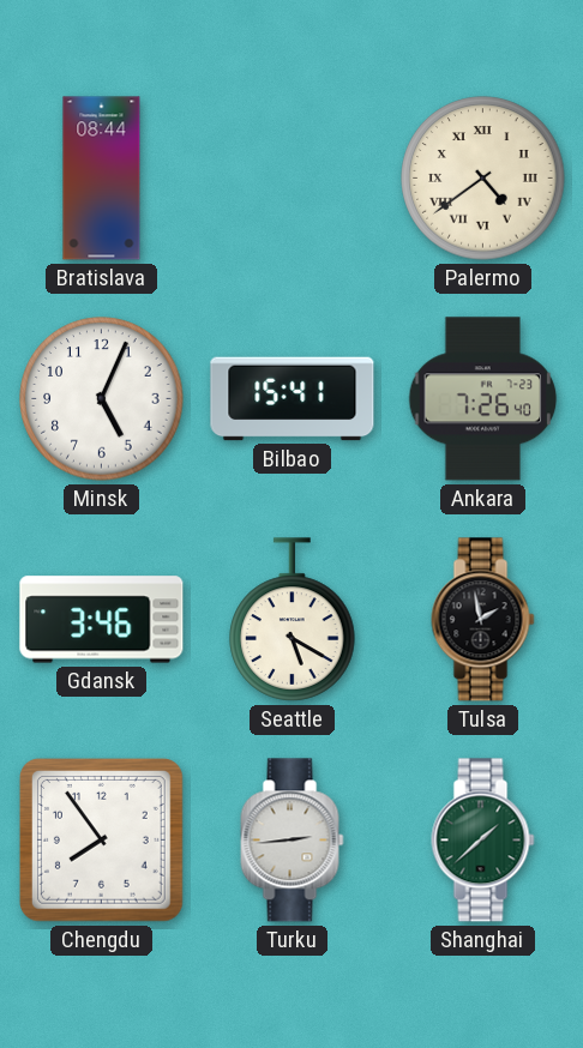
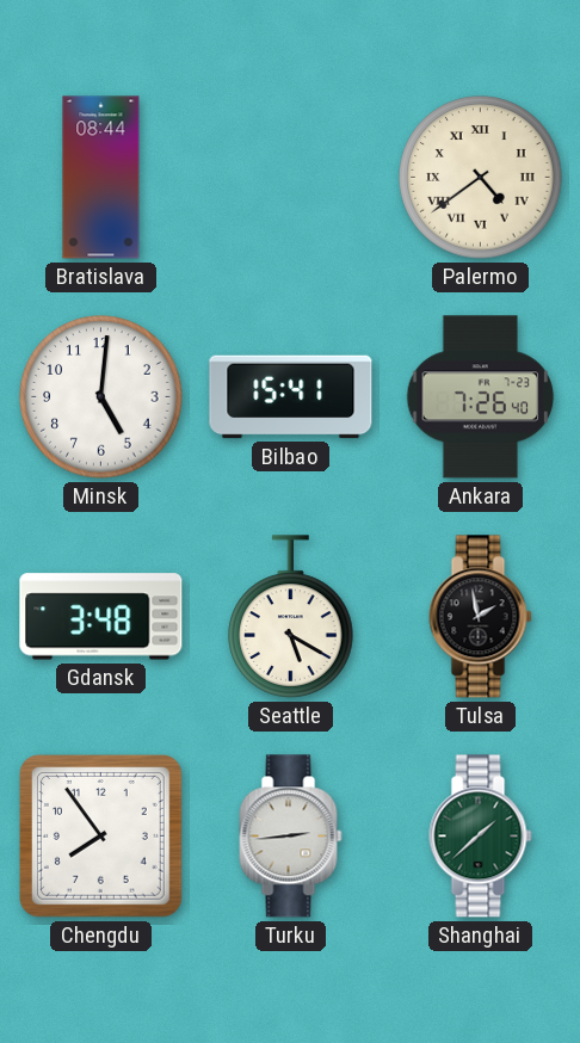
Minsk: 5:04 -> 5:01 (101, 397)
Gdansk: 3:46 -> 3:48 (101, 617)
